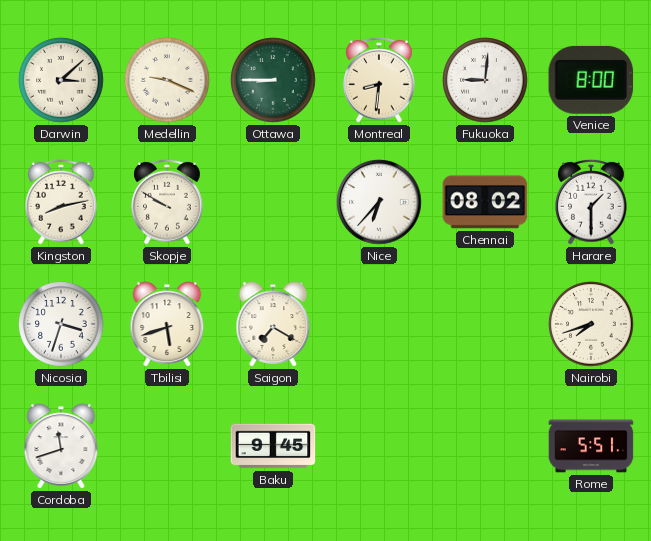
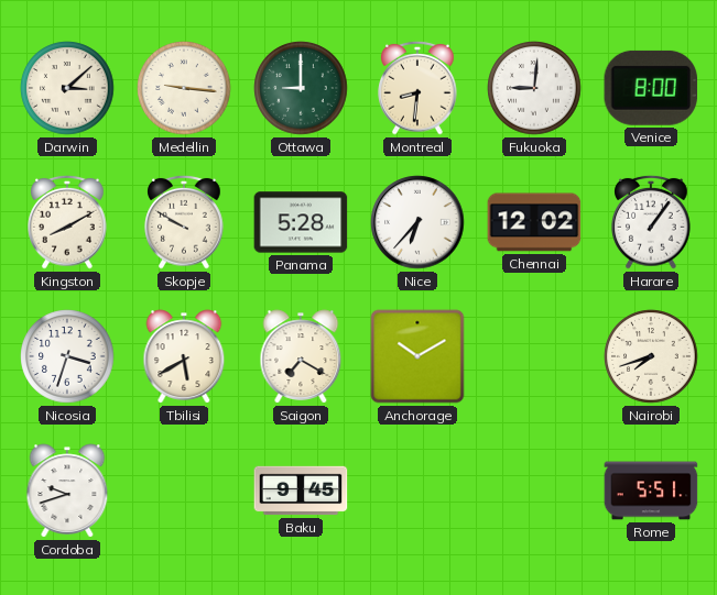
Medellin: 9:19 -> 9:16 (184, 88)
Ottawa: 8:45 -> 9:00 (301, 88)
Kingston: 8:13 -> 8:10 (67, 222)
Panama: none -> 5:28 (301, 222)
Chennai: 08:02 -> 12:02 (534, 222)
Harare: 1:30 -> 1:06 (651, 222)
Tbilisi: 5:42 -> 5:40 (184, 356)
Anchorage: none -> 10:10 (417, 356)
Cordoba: 11:42 -> 9:42 (67, 491)
